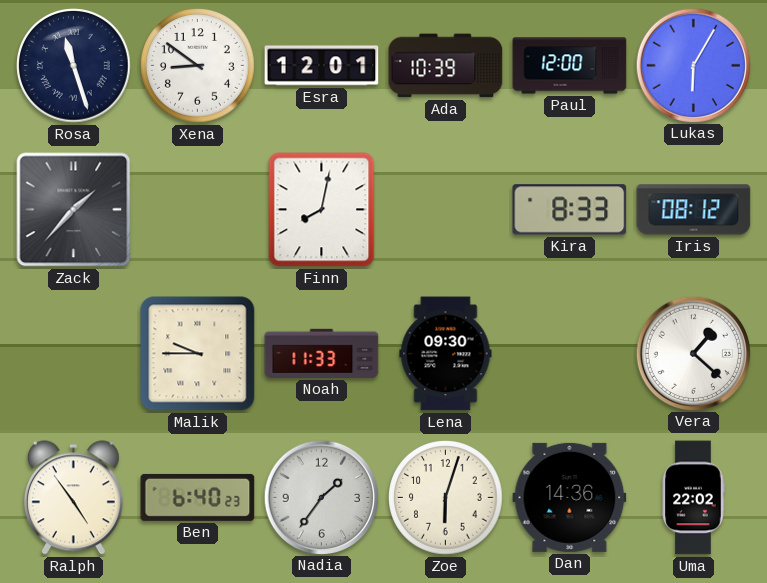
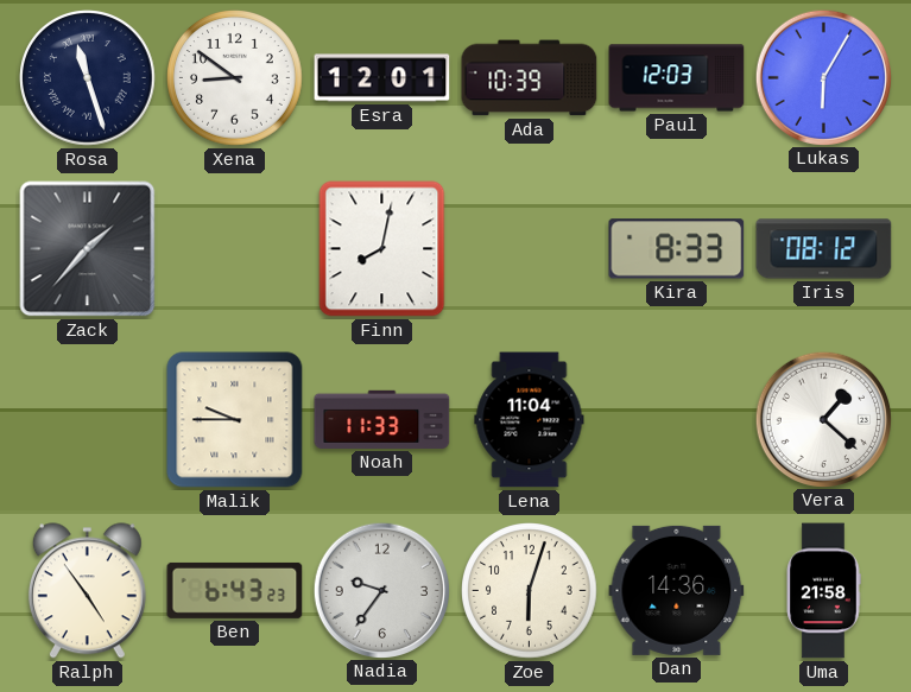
Paul: 12:00 -> 12:03 (677, 78)
Lena: 09:30 -> 11:04 (530, 420)
Ben: 6:40 -> 6:43 (235, 590)
Nadia: 1:36 -> 9:36 (381, 590)
Uma: 22:02 -> 21:58 (823, 591)
